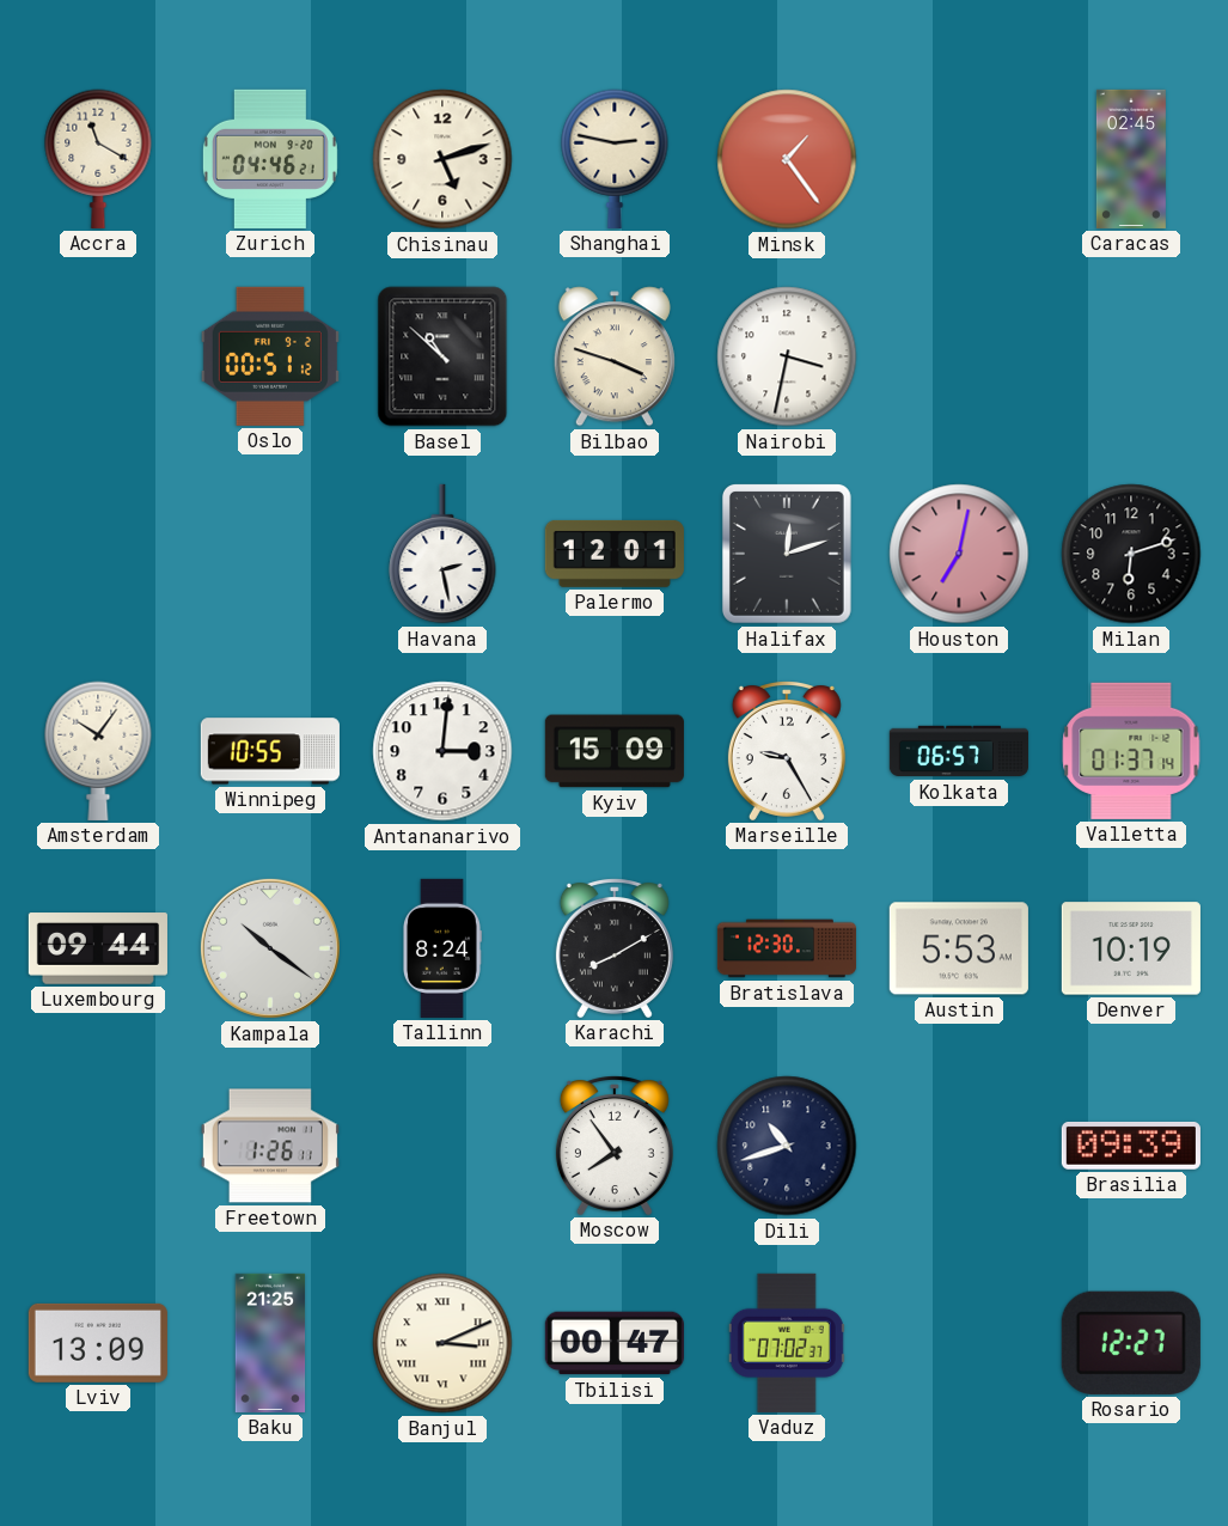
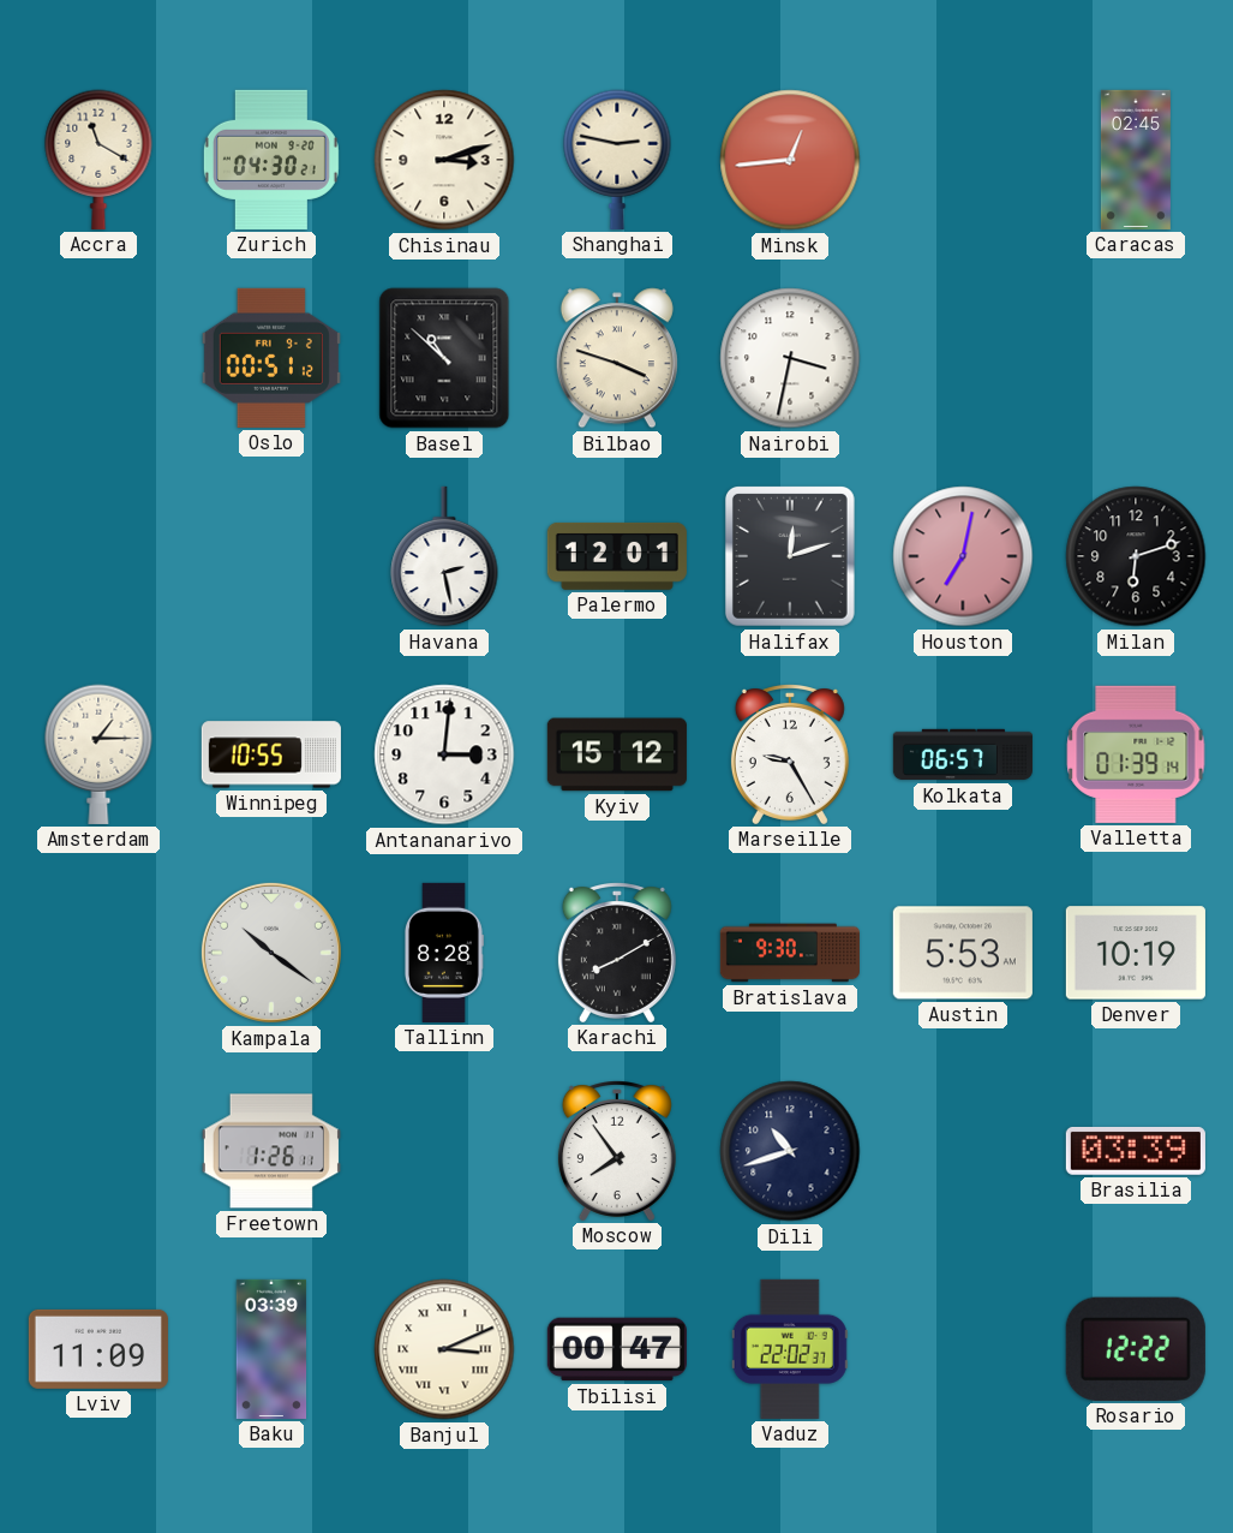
Zurich: 04:46 -> 04:30 (271, 160)
Chisinau: 5:12 -> 3:12 (444, 160)
Minsk: 1:24 -> 12:44 (790, 160)
Amsterdam: 10:06 -> 1:15 (98, 754)
Kyiv: 15:09 -> 15:12 (617, 754)
Valletta: 01:37 -> 01:39 (1136, 754)
Luxembourg: 09:44 -> none (98, 948)
Tallinn: 8:24 -> 8:28 (443, 953)
Bratislava: 12:30 -> 9:30 (789, 953)
Brasilia: 09:39 -> 03:39 (1136, 1151)
Lviv: 13:09 -> 11:09 (98, 1349)
Baku: 21:25 -> 03:39 (271, 1349)
Vaduz: 07:02 -> 22:02 (790, 1349)
Rosario: 12:27 -> 12:22 (1136, 1349)
